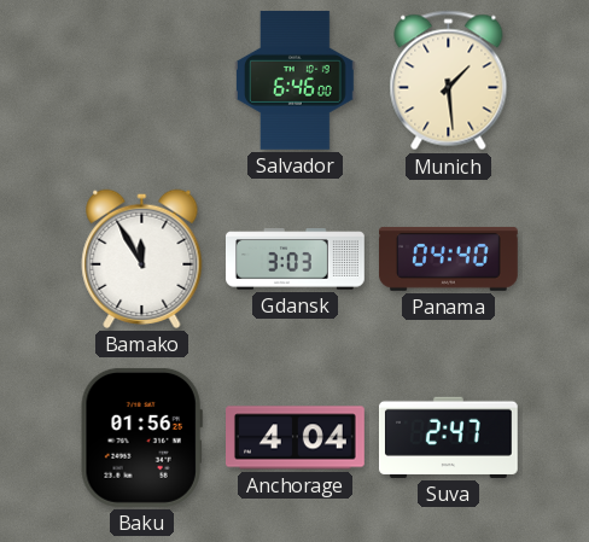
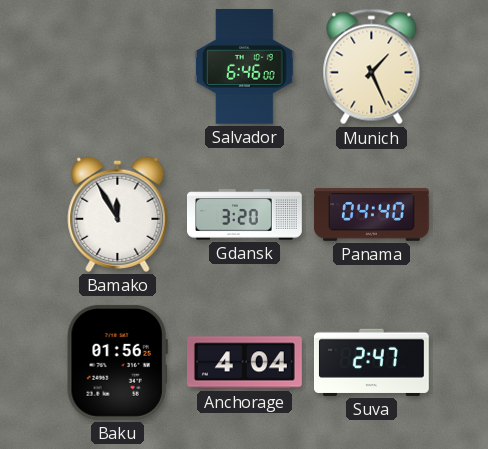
Munich: 1:29 -> 1:26 (372, 67)
Gdansk: 3:03 -> 3:20 (245, 215)
